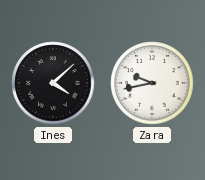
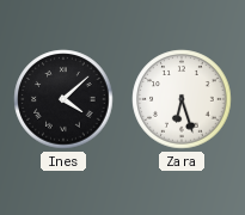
Zara: 9:43 -> 6:27 (182, 99)
